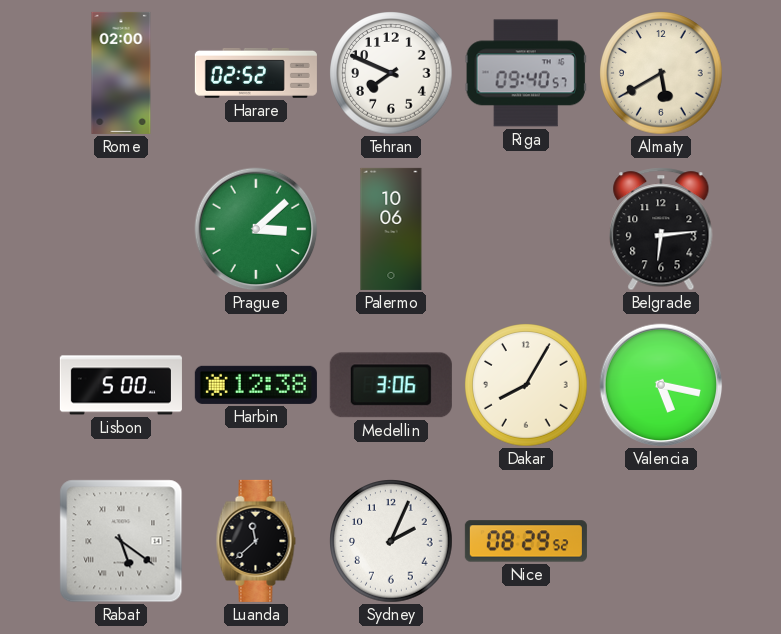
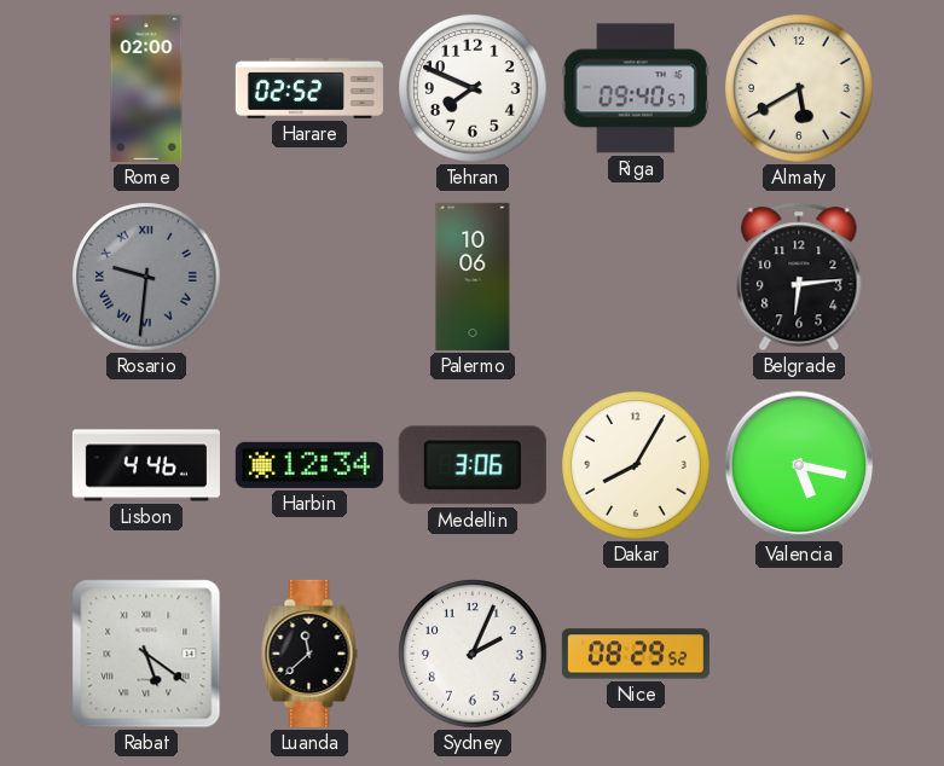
Rosario: none -> 9:31 (146, 277)
Prague: 3:08 -> none (256, 229)
Lisbon: 5:00 -> 4:46 (146, 465)
Harbin: 12:38 -> 12:34 (309, 465)
